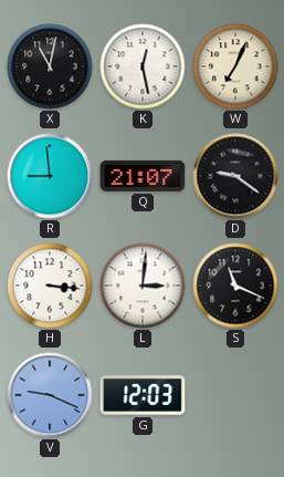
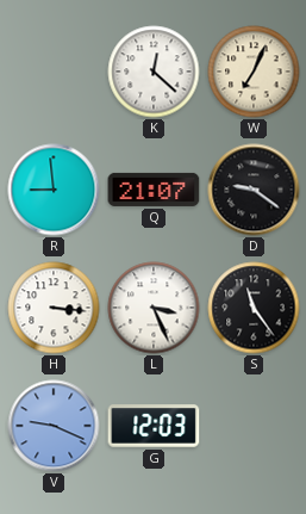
X: 11:02 -> none (50, 66)
K: 12:28 -> 12:22 (154, 72)
L: 3:01 -> 3:26 (154, 308)
S: 11:19 -> 11:24 (254, 308)
